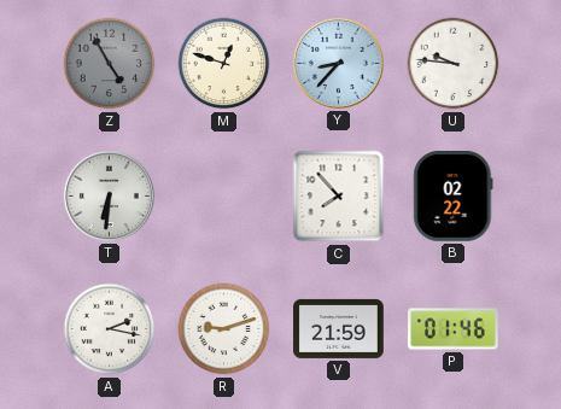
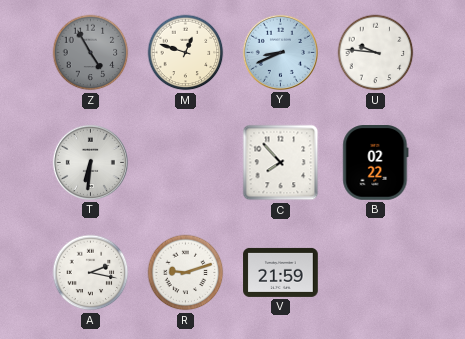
Y: 8:37 -> 8:41 (280, 52)
P: 01:46 -> none (454, 329)
